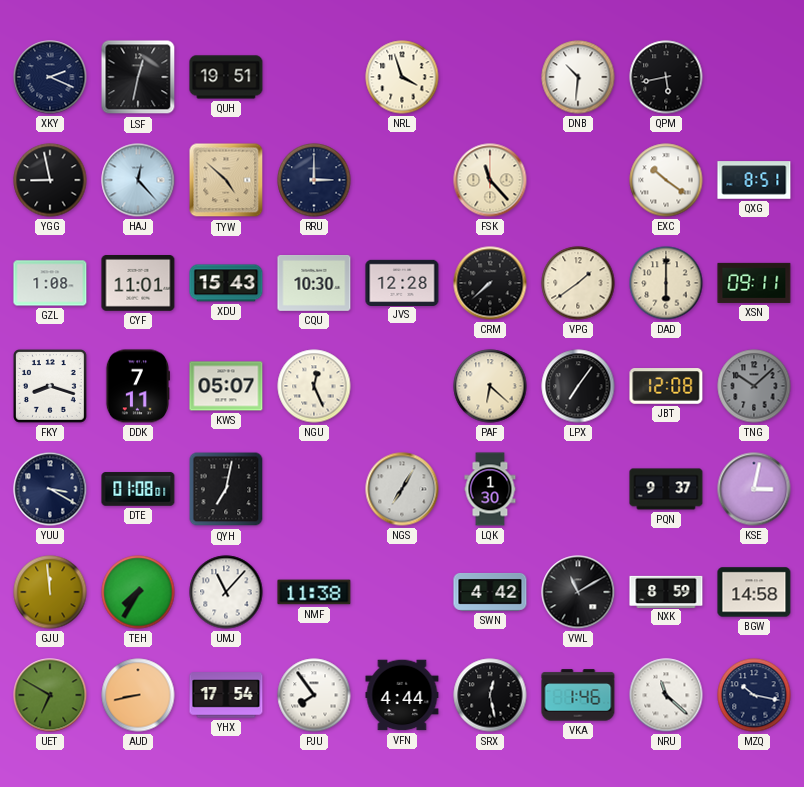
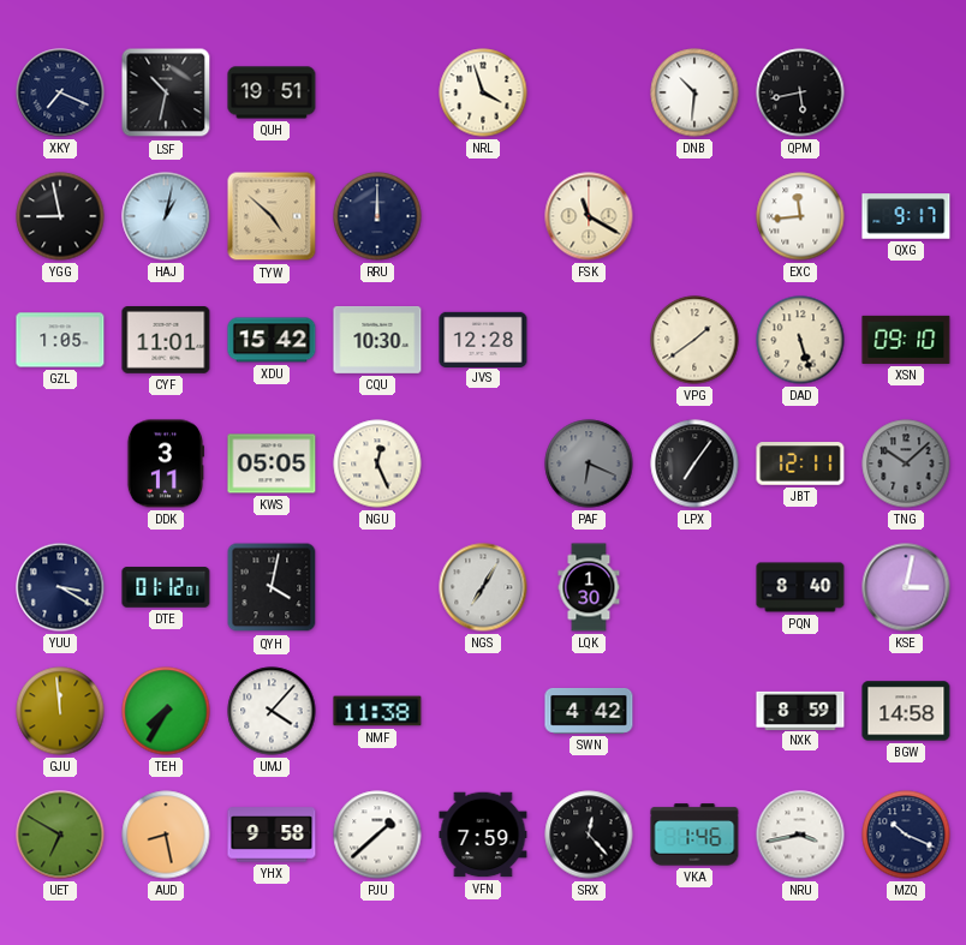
XKY: 2:19 -> 7:19 (60, 92)
LSF: 12:32 -> 10:32 (166, 92)
HAJ: 12:23 -> 1:02 (166, 216)
RRU: 3:00 -> 12:00 (377, 216)
FSK: 11:23 -> 11:20 (589, 216)
EXC: 10:21 -> 11:44 (800, 216)
QXG: 8:51 -> 9:17 (906, 216)
GZL: 1:08 -> 1:05 (60, 340)
XDU: 15:43 -> 15:42 (272, 340)
CRM: 7:38 -> none (490, 283)
DAD: 6:00 -> 5:27 (800, 340)
XSN: 09:11 -> 09:10 (906, 340)
FKY: 8:18 -> none (51, 387)
DDK: 7:11 -> 3:11 (165, 463)
KWS: 05:07 -> 05:05 (272, 463)
PAF: 6:22 -> 6:19 (589, 463)
PAF dial: cream -> grey (589, 463)
JBT: 12:08 -> 12:11 (800, 463)
DTE: 01:08 -> 01:12 (166, 587)
QYH: 7:02 -> 4:02 (272, 587)
PQN: 9:37 -> 8:40 (800, 587)
UMJ: 11:07 -> 4:07 (272, 711)
VWL: 11:10 -> none (578, 592)
AUD: 8:43 -> 8:28 (166, 835)
YHX: 17:54 -> 9:58 (272, 835)
PJU: 7:54 -> 1:38 (377, 835)
VFN: 4:44 -> 7:59 (483, 835)
SRX: 12:28 -> 12:23 (589, 835)
NRU: 11:22 -> 3:43 (800, 835)
MZQ: 10:17 -> 10:19 (906, 835)
